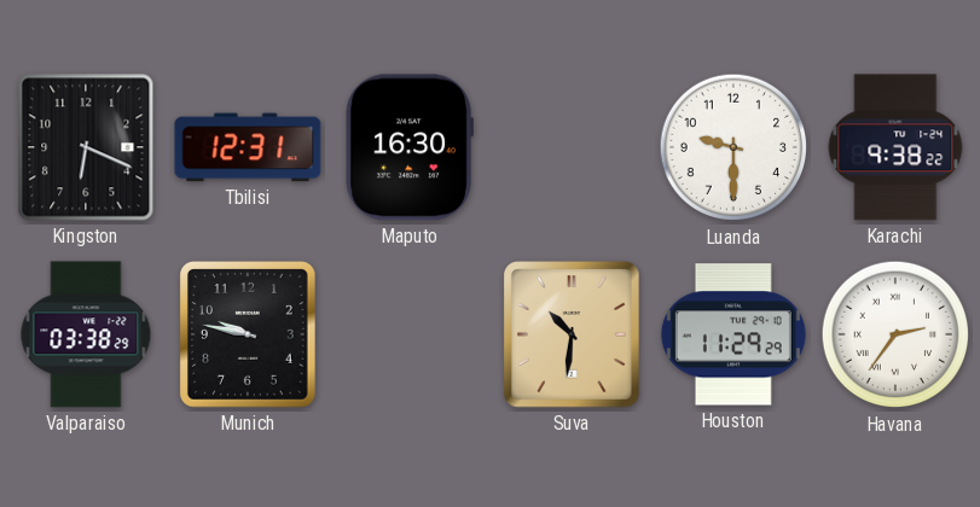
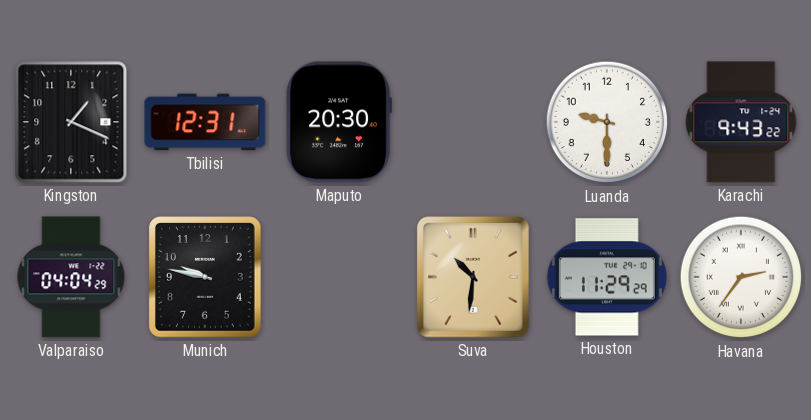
Kingston: 6:19 -> 1:19 (71, 122)
Maputo: 16:30 -> 20:30 (339, 122)
Karachi: 9:38 -> 9:43 (741, 122)
Valparaiso: 03:38 -> 04:04 (71, 277)
